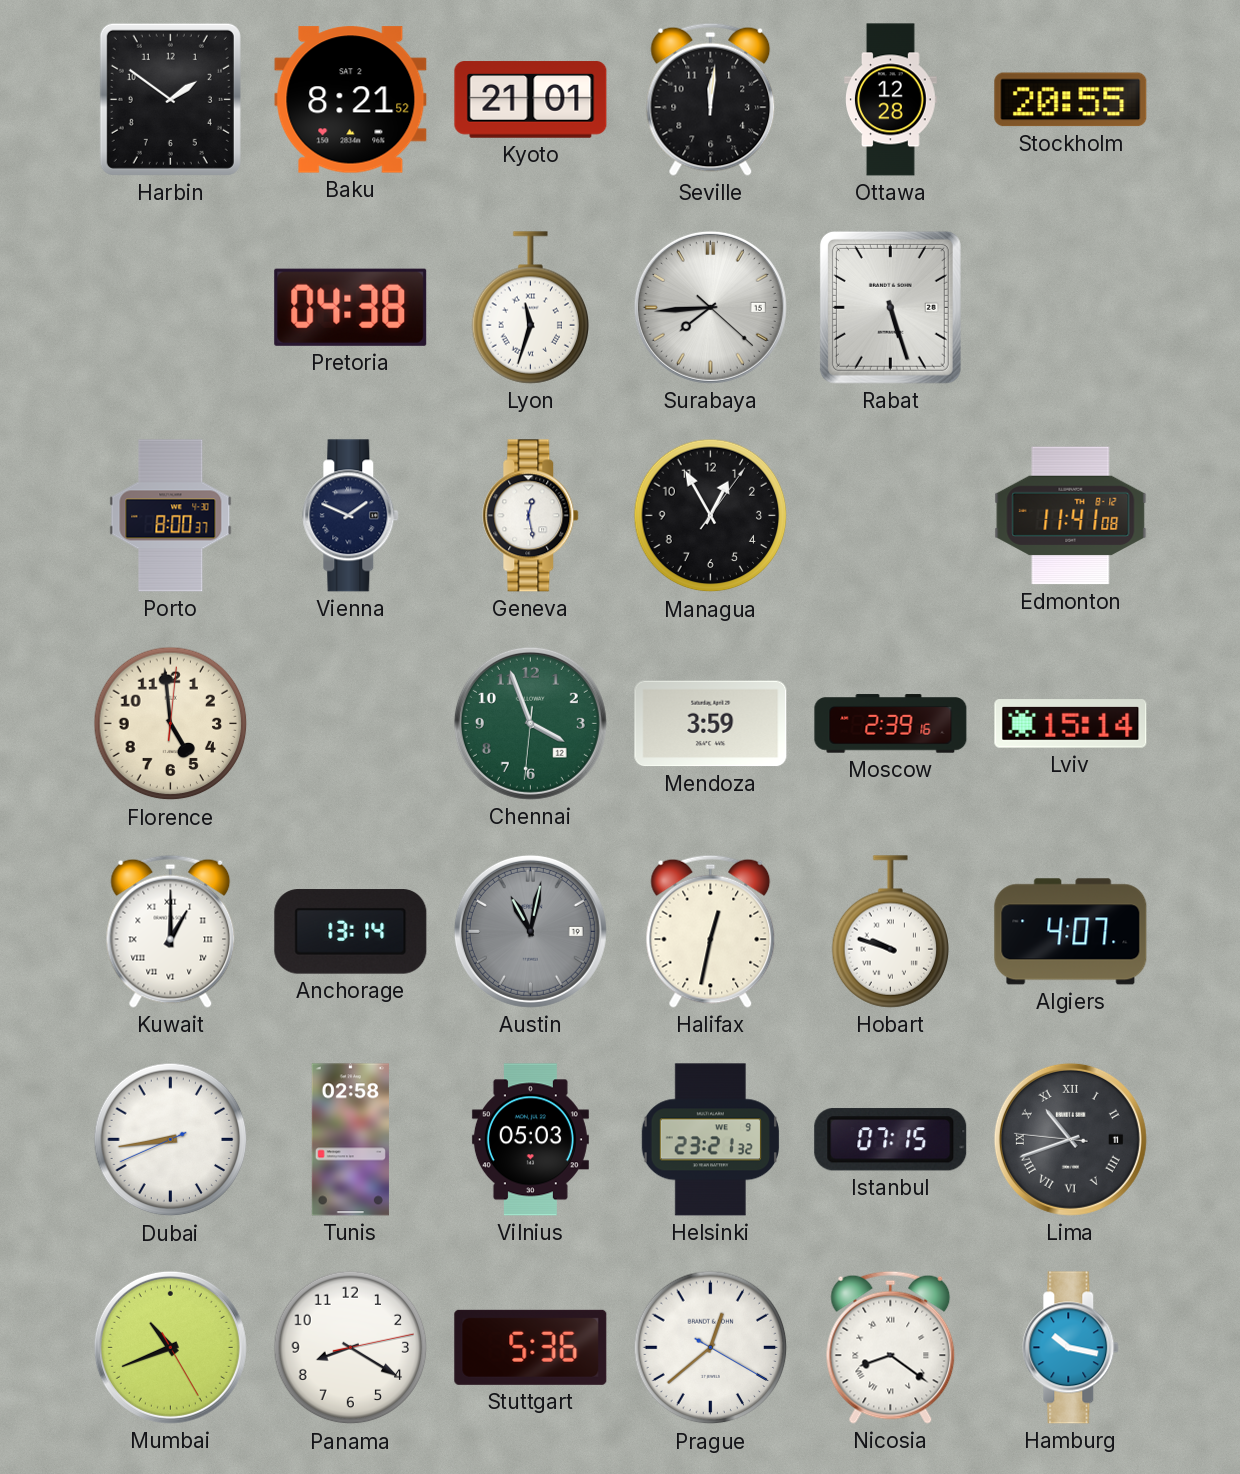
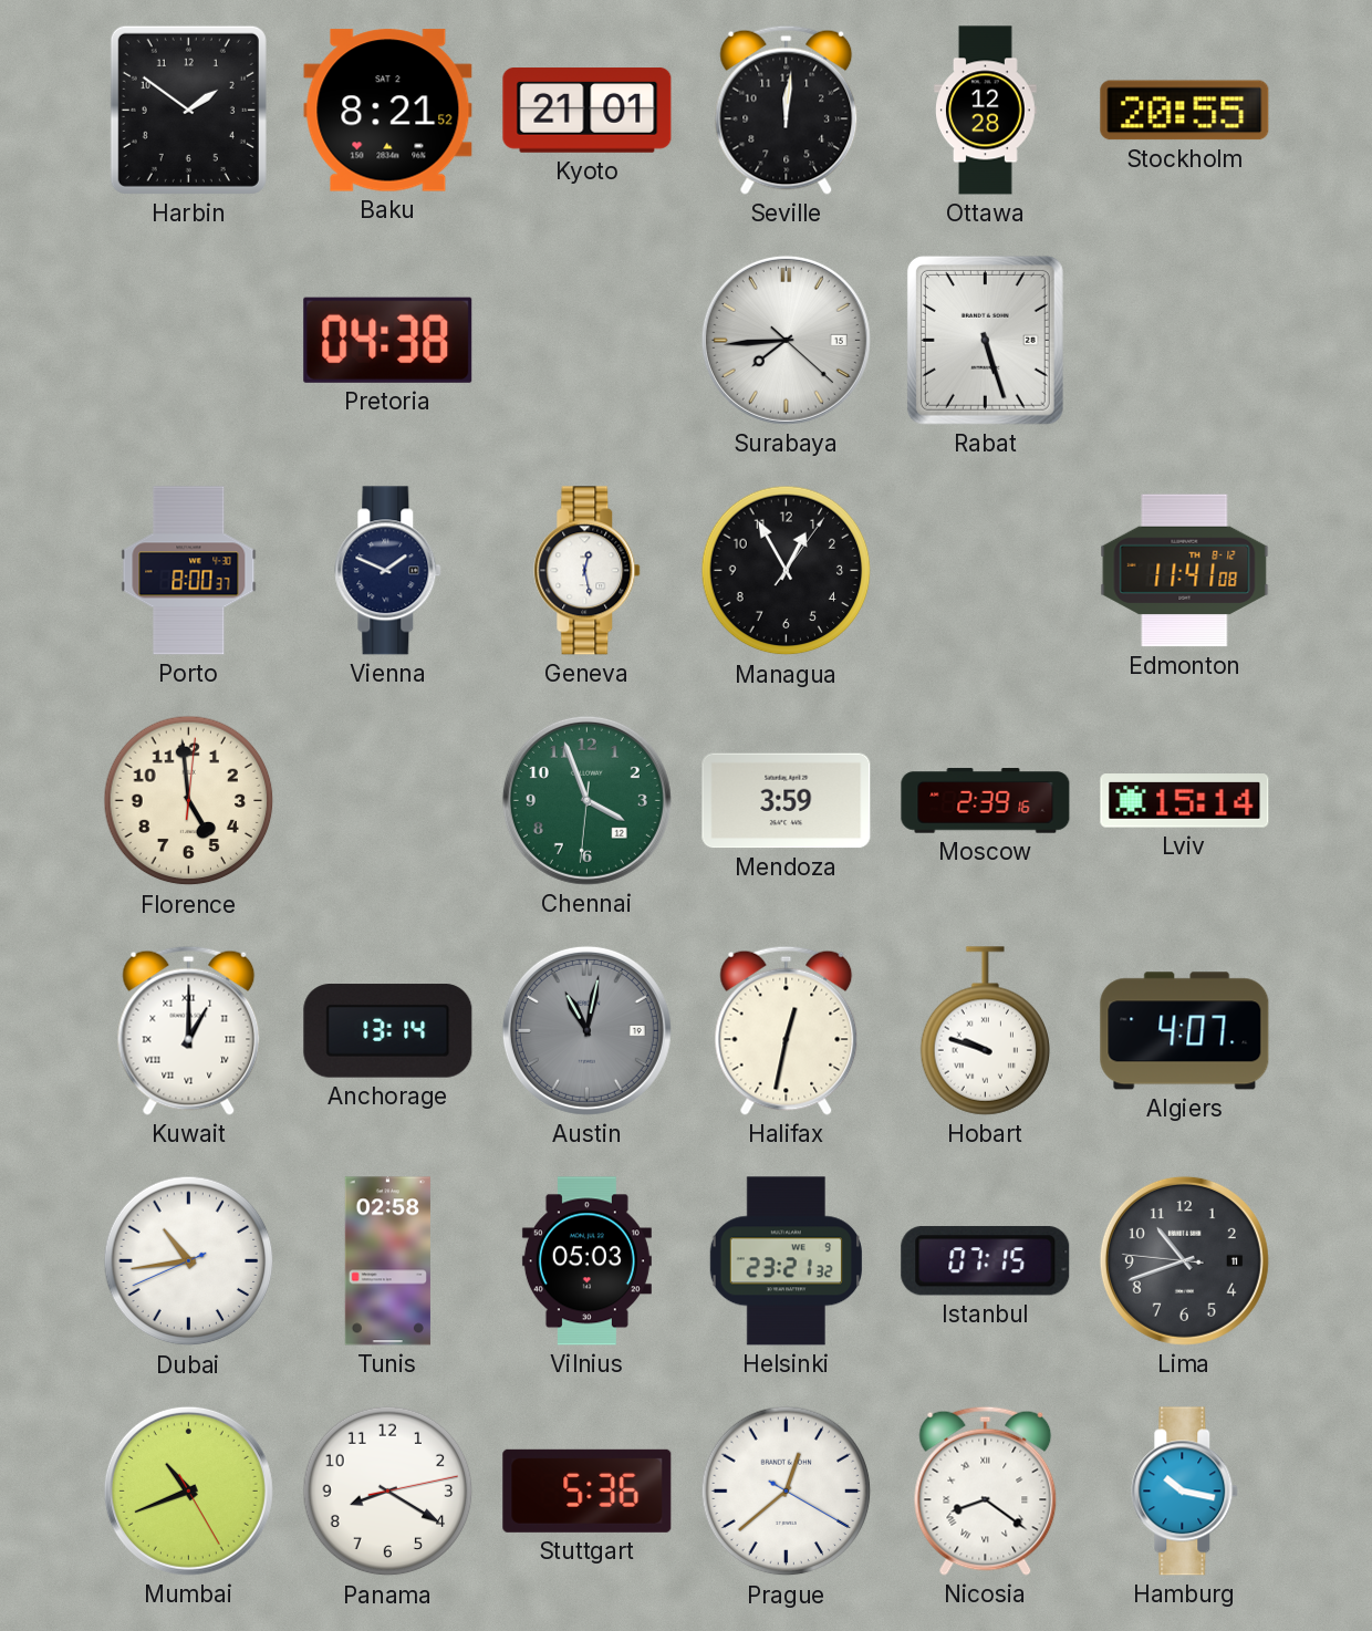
Lyon: 11:33 -> none (531, 308)
Dubai: 8:43 -> 10:43 (189, 1261)
Lima numerals: Roman -> Arabic (1184, 1260)
